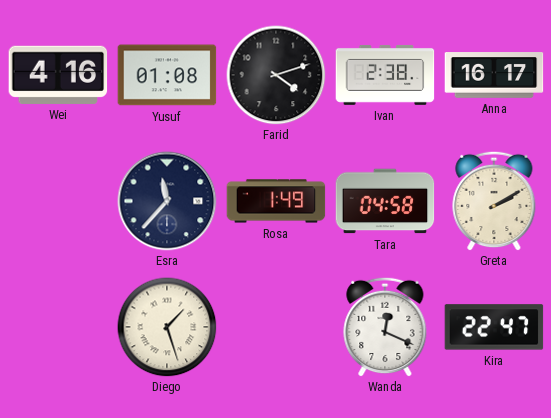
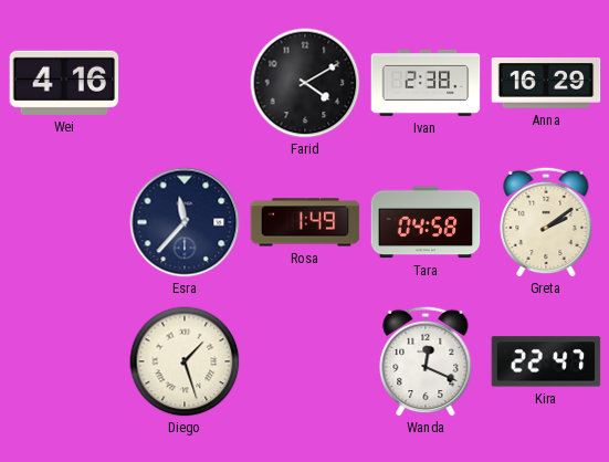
Yusuf: 01:08 -> none (167, 75)
Farid: 4:12 -> 4:10 (305, 83)
Anna: 16:17 -> 16:29 (546, 83)
Greta: 2:10 -> 2:09 (546, 222)
